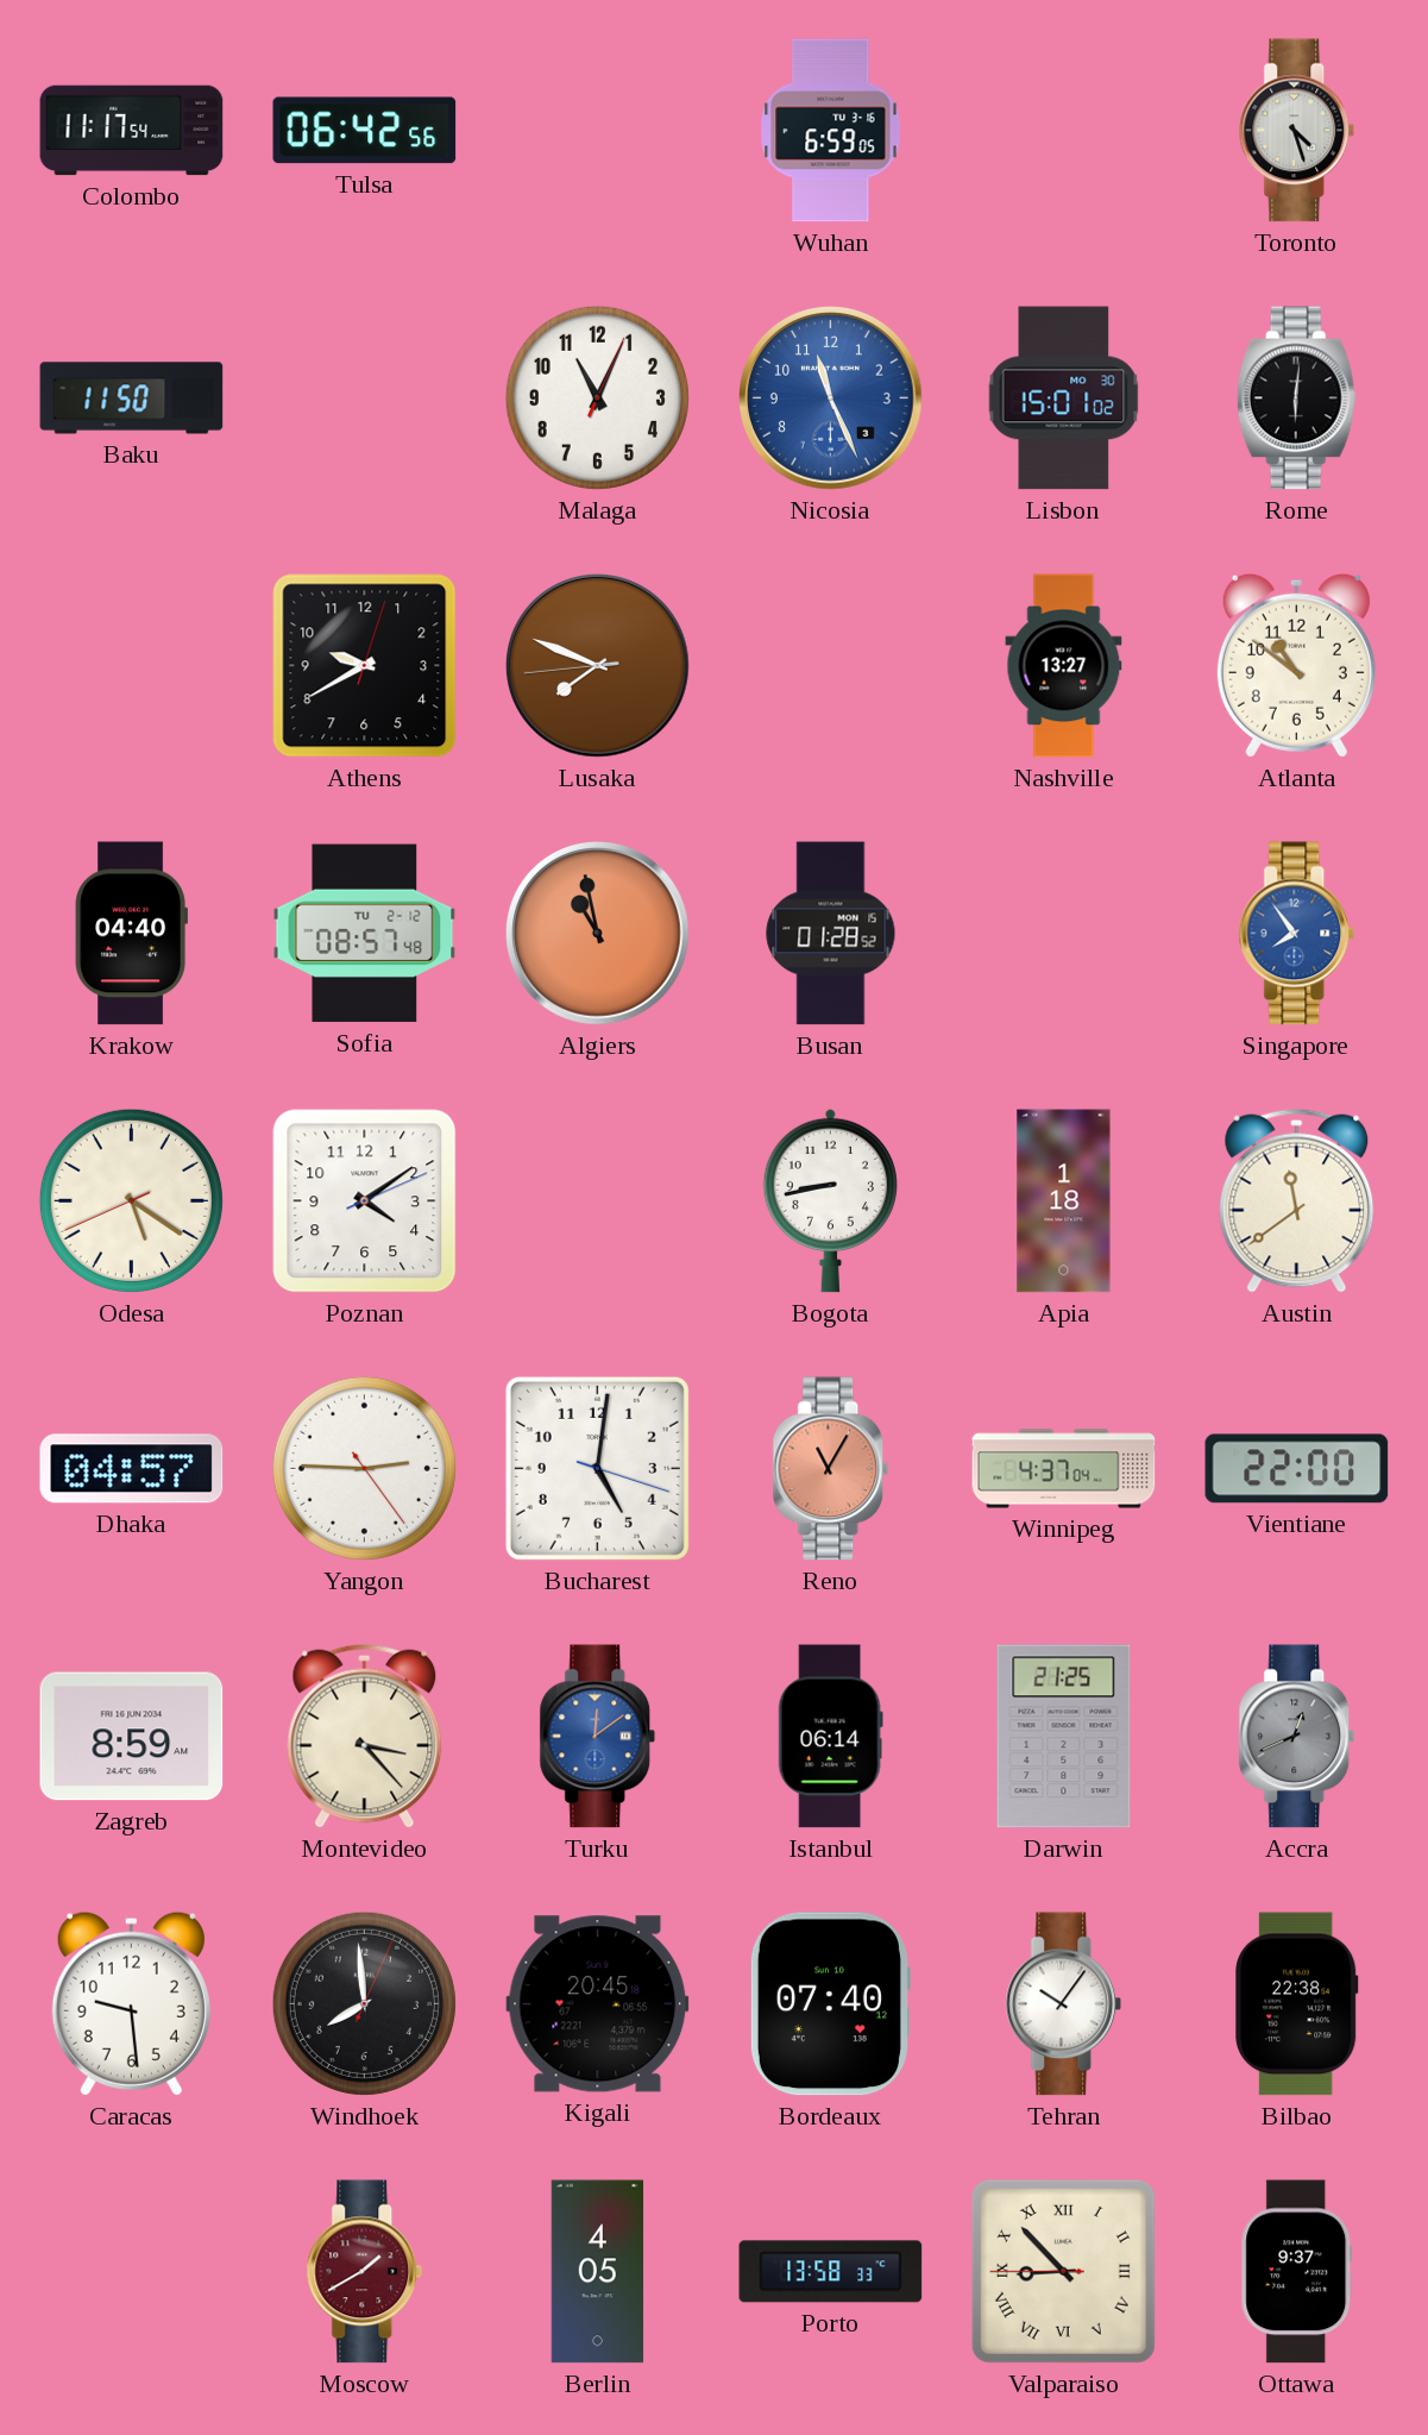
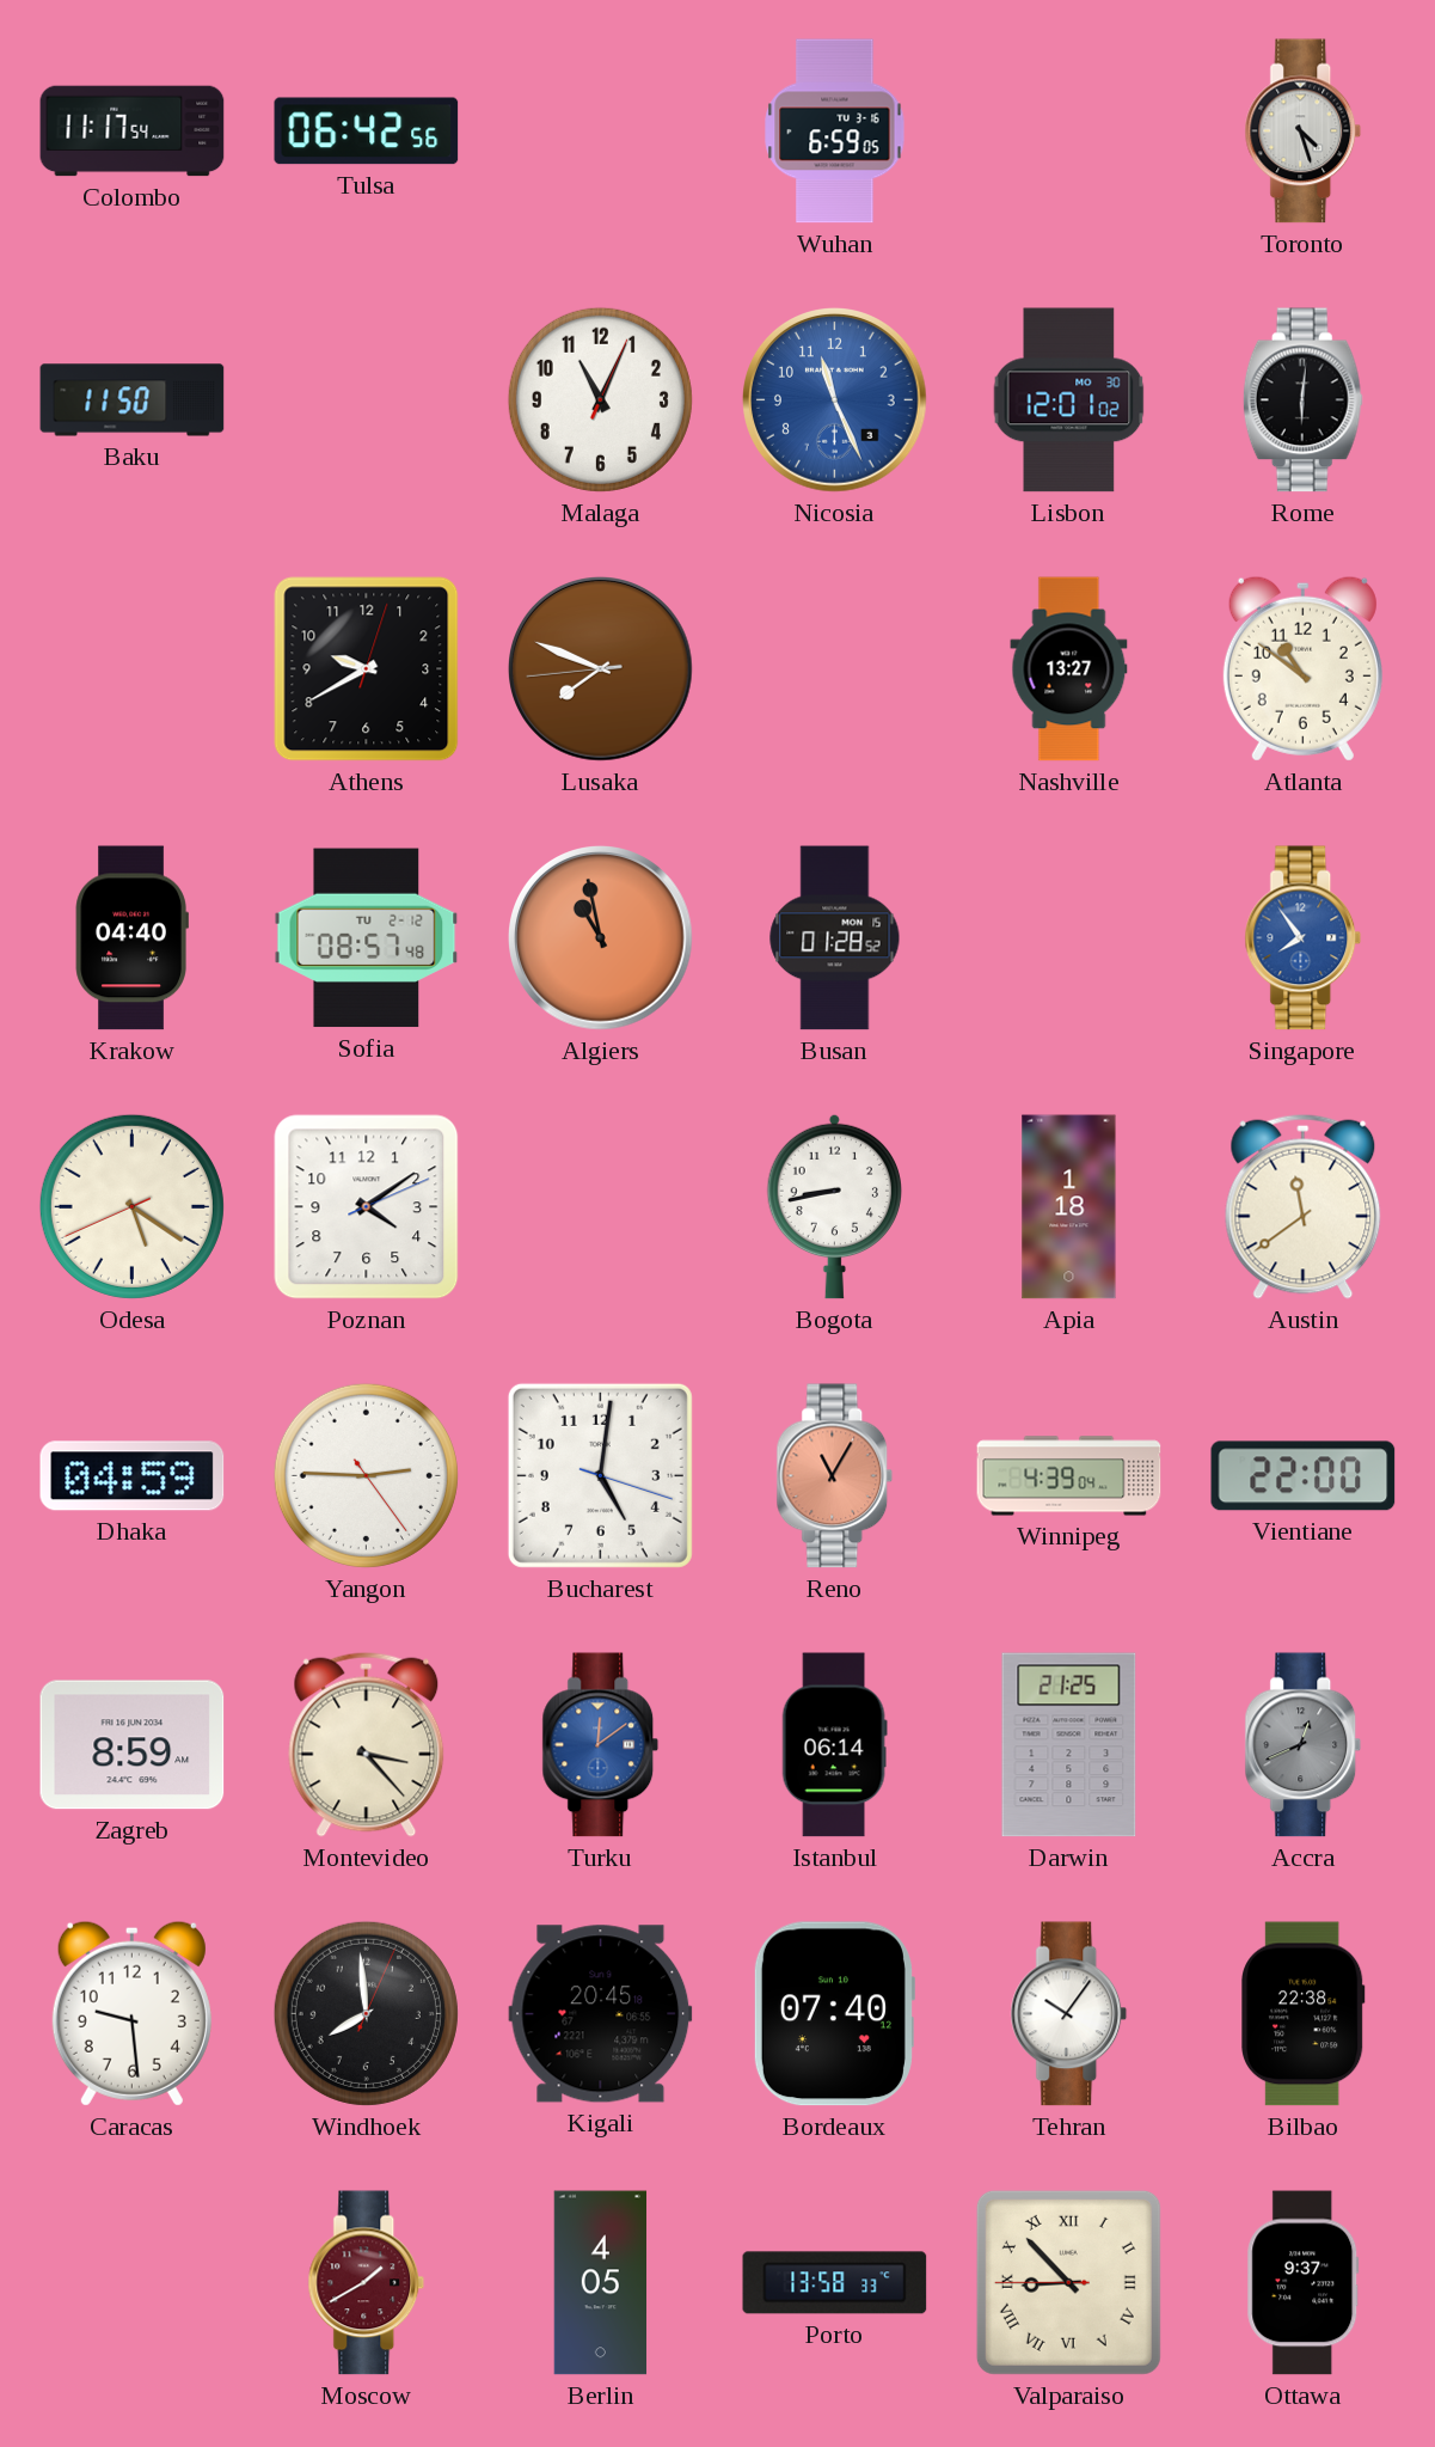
Lisbon: 15:01 -> 12:01 (1069, 400)
Dhaka: 04:57 -> 04:59 (133, 1476)
Winnipeg: 4:37 -> 4:39 (1069, 1476)
